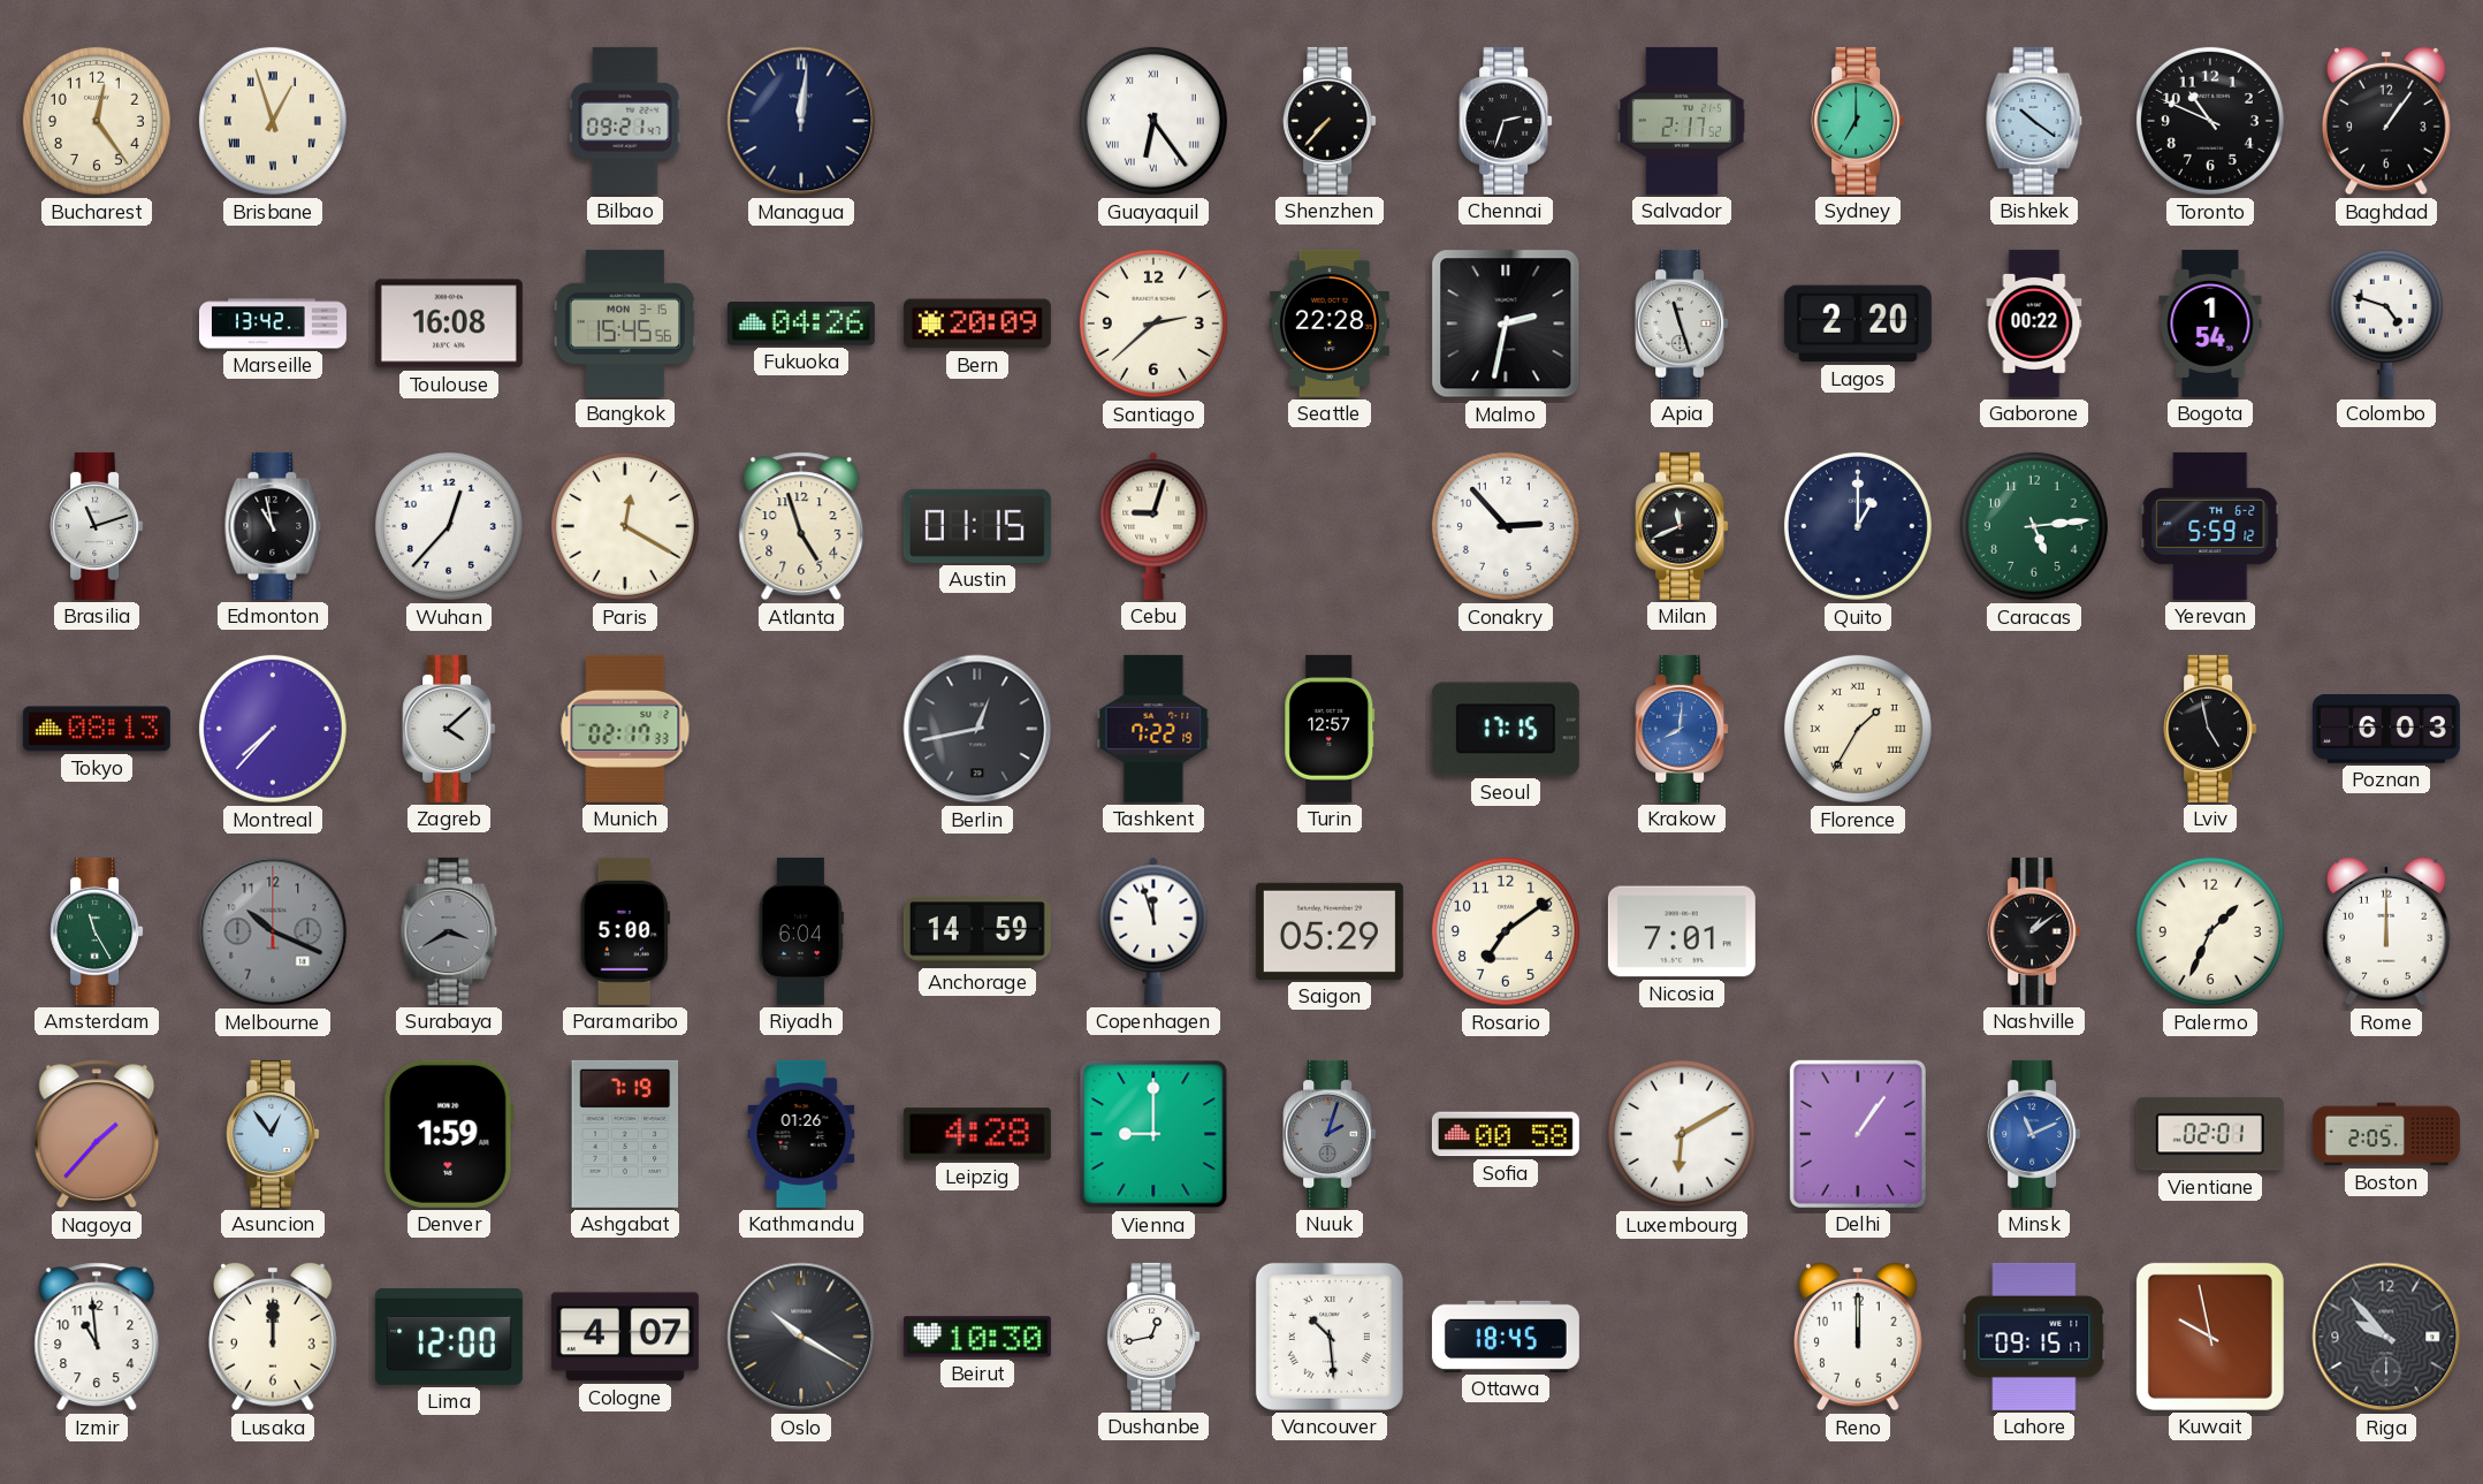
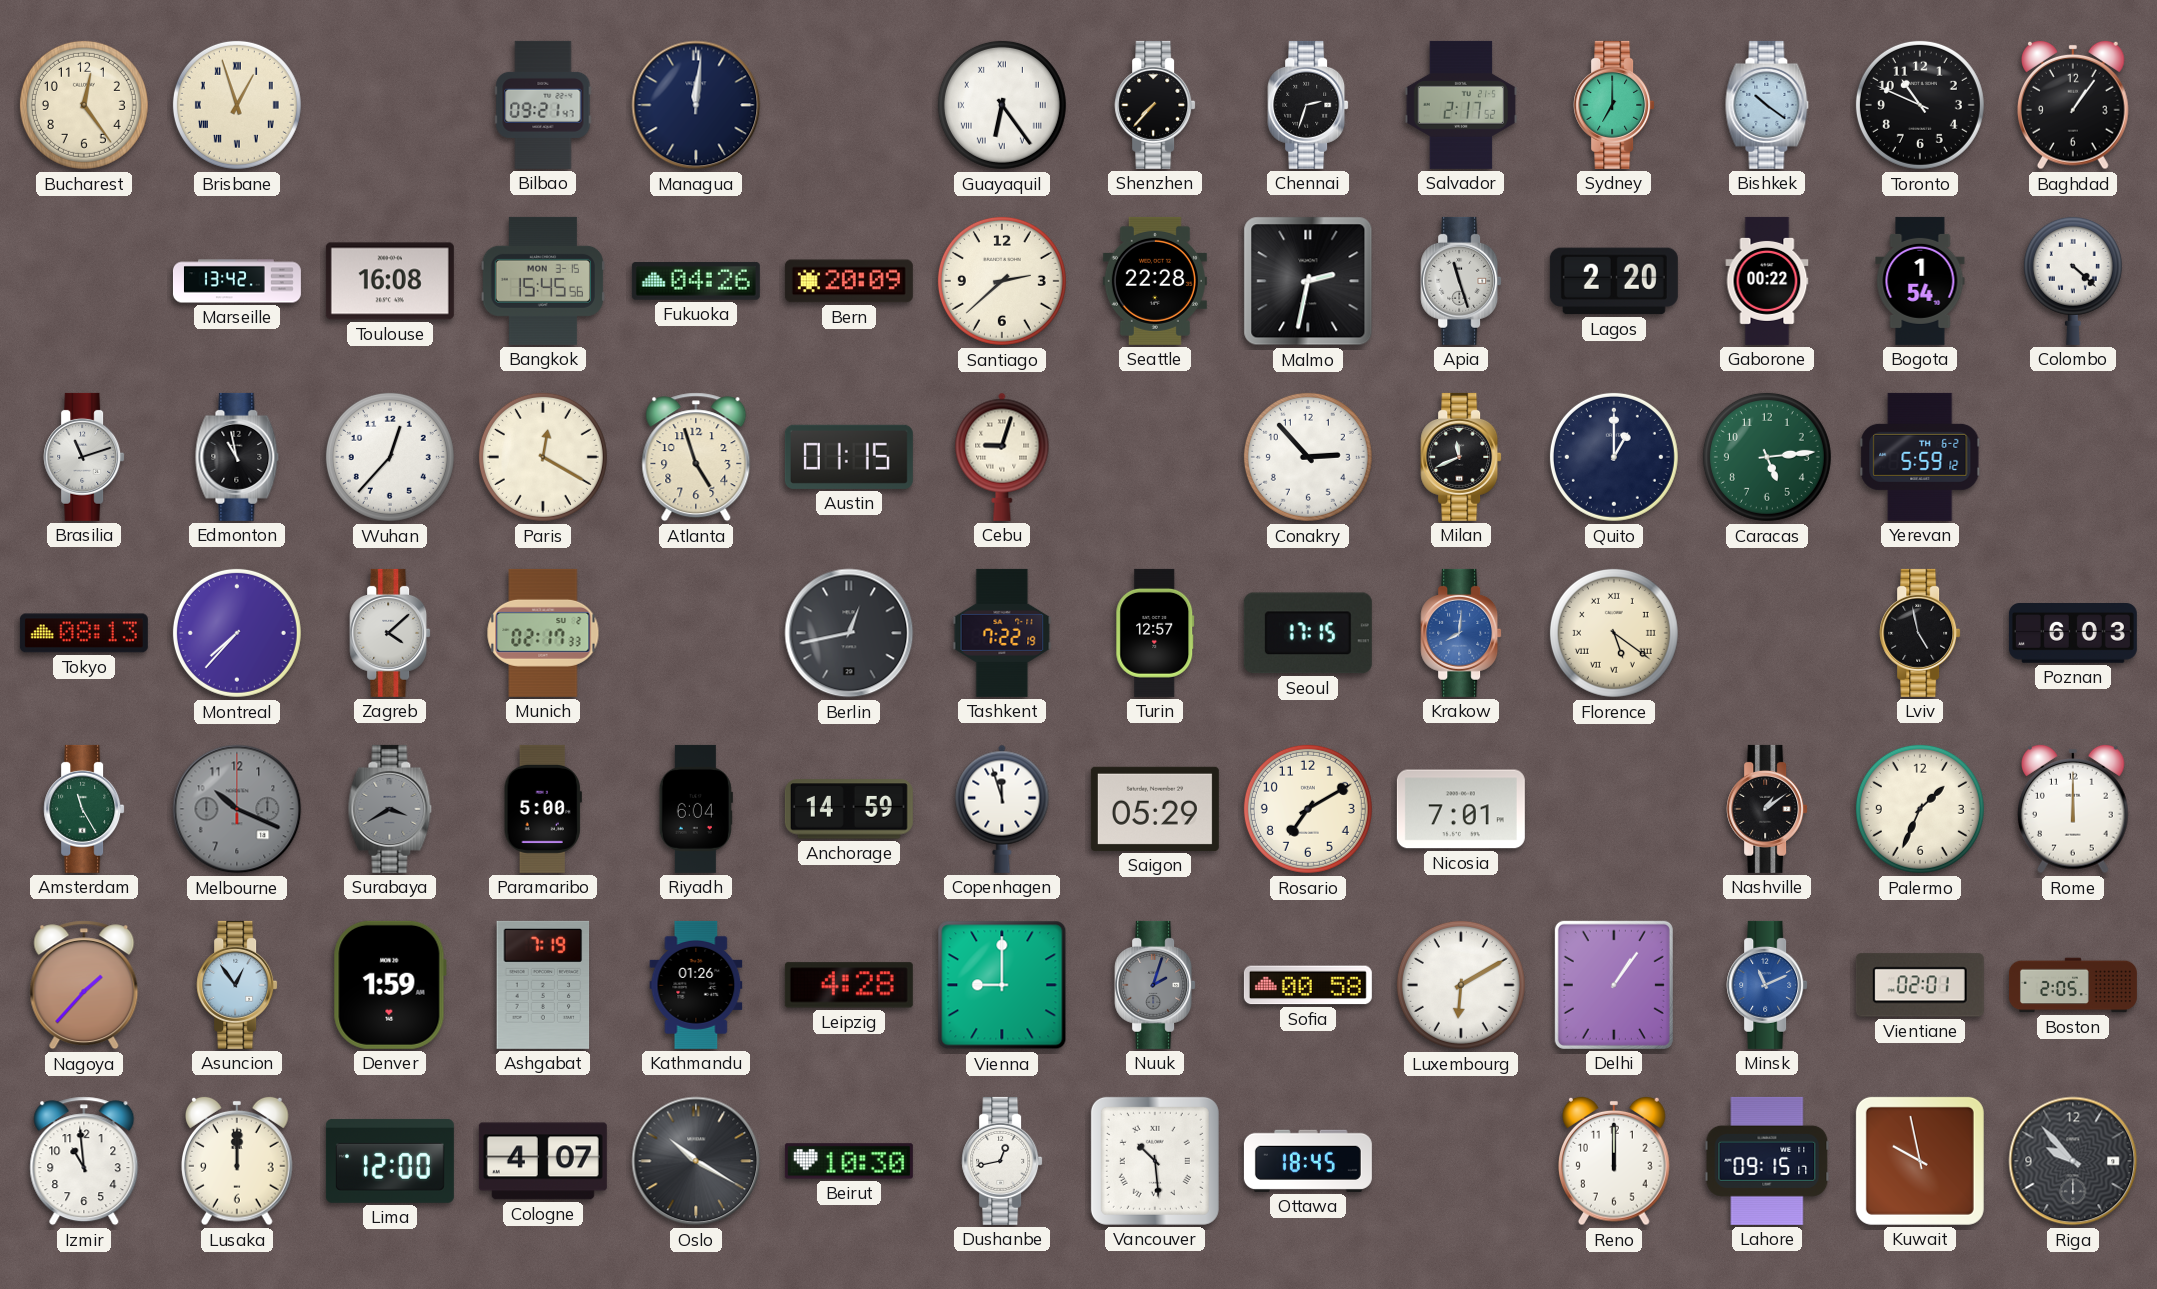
Colombo: 4:48 -> 4:22 (2073, 280)
Florence: 1:35 -> 5:21 (1614, 633)
Rosario: 7:09 -> 7:10 (1308, 809)
